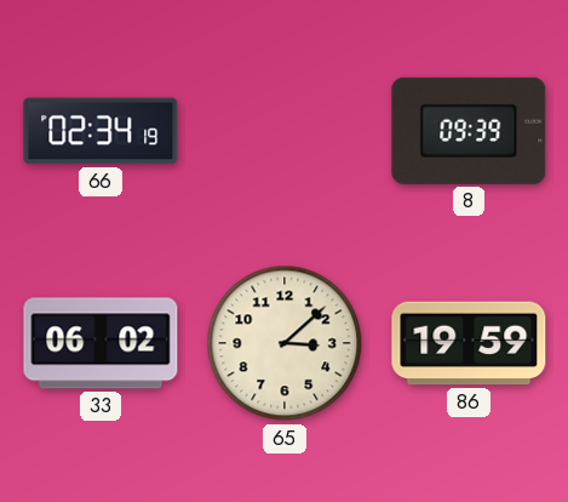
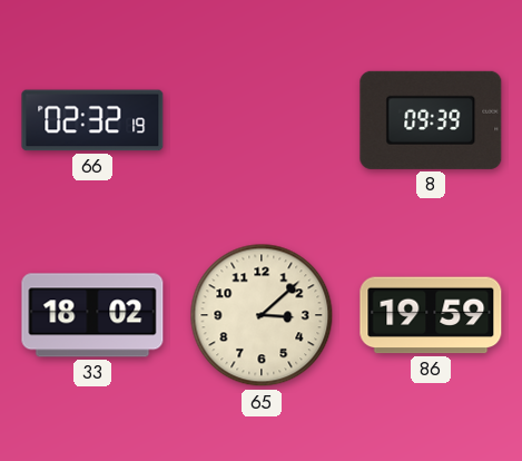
66: 02:34 -> 02:32 (92, 120)
33: 06:02 -> 18:02 (92, 315)
